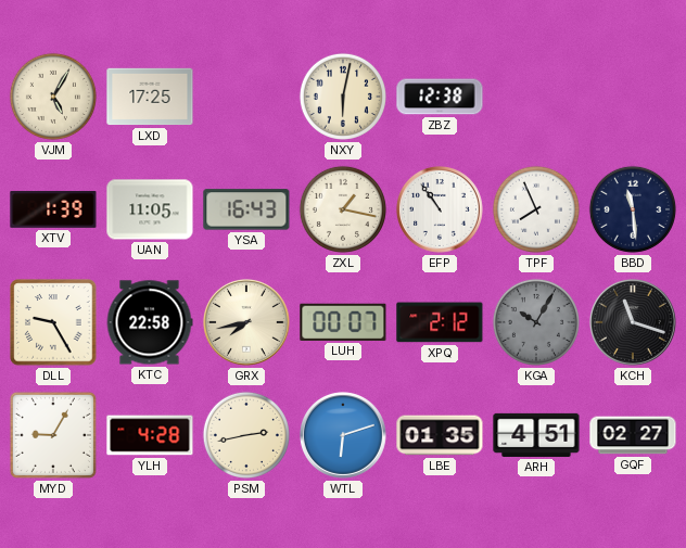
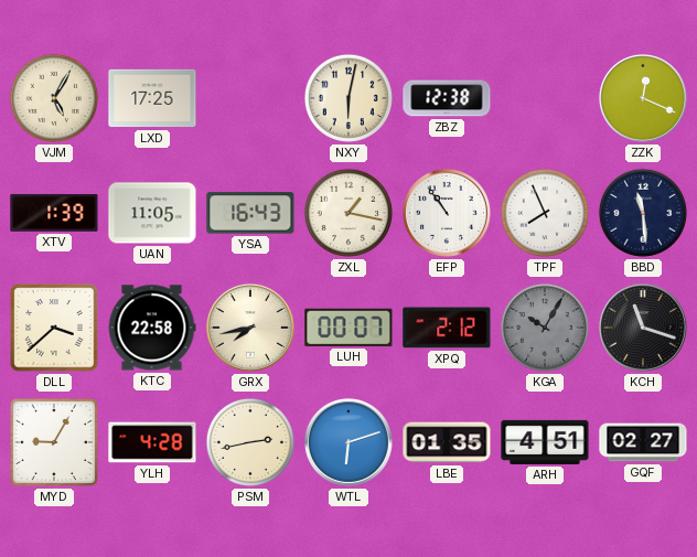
ZZK: none -> 12:19 (643, 98)
DLL: 9:25 -> 3:38 (54, 328)
